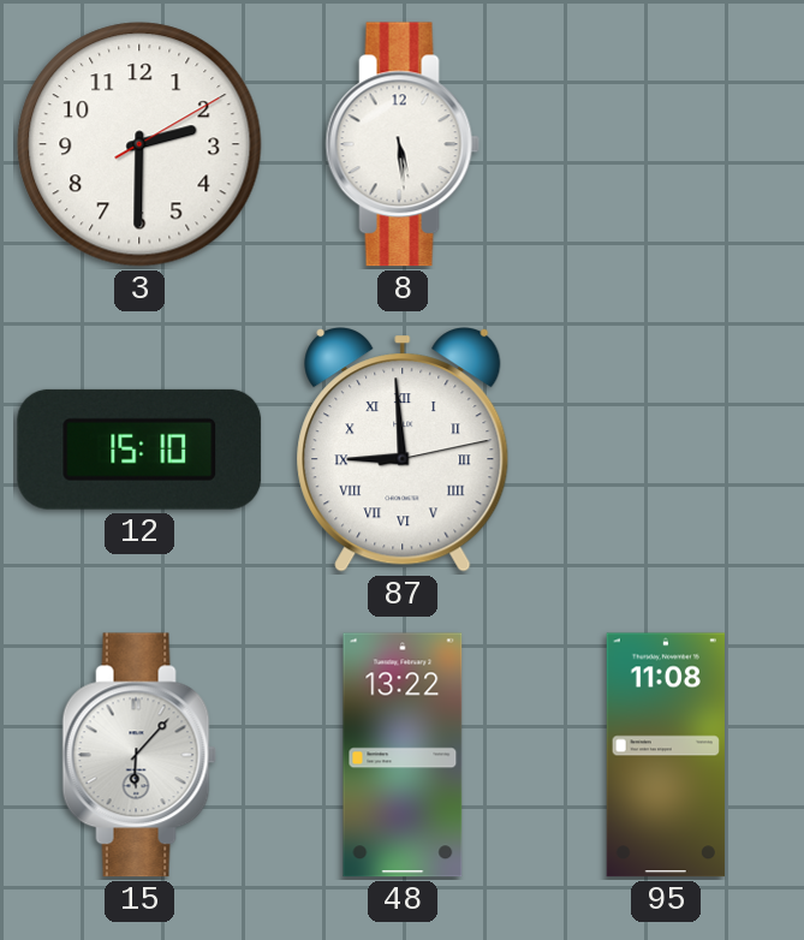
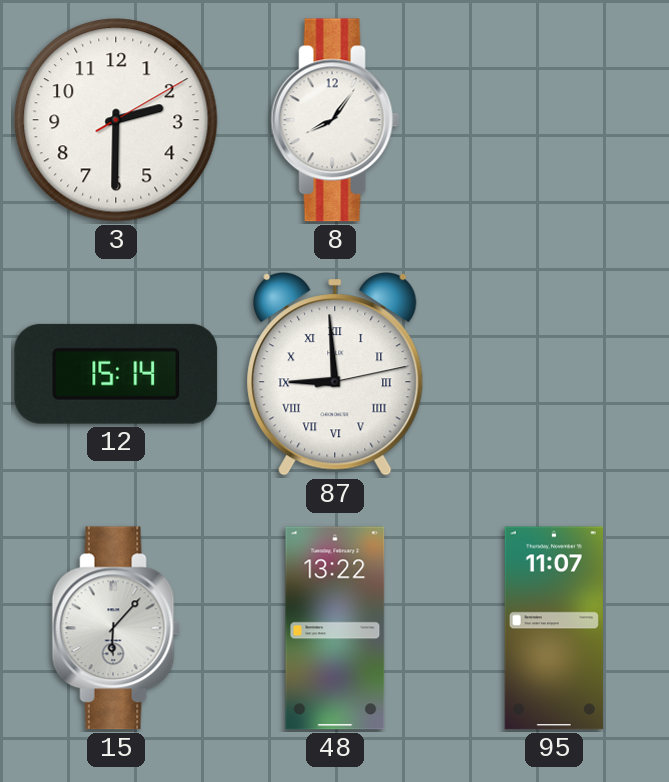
8: 5:29 -> 8:06 (335, 120)
12: 15:10 -> 15:14 (116, 374)
95: 11:08 -> 11:07 (554, 628)
